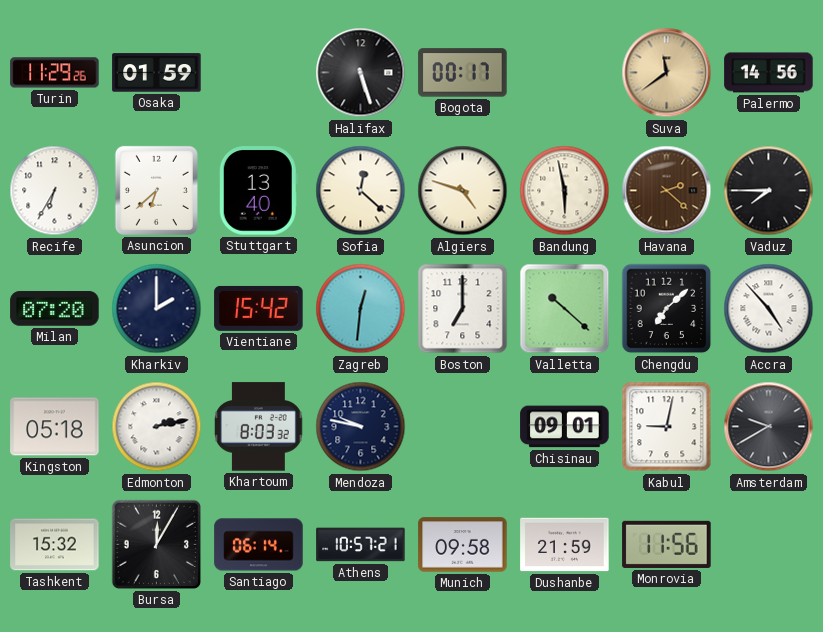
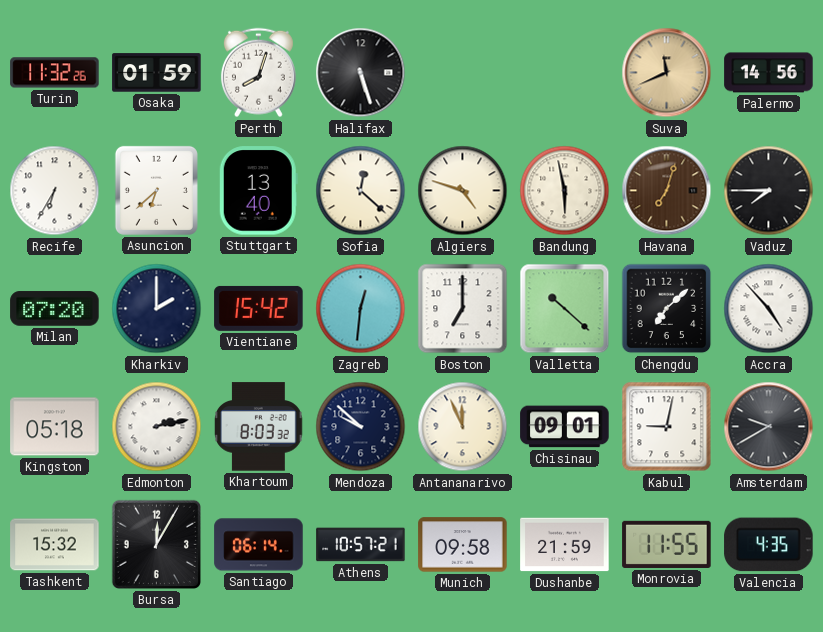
Turin: 11:29 -> 11:32 (55, 73)
Perth: none -> 8:03 (258, 73)
Bogota: 00:17 -> none (463, 73)
Suva: 11:39 -> 11:41 (667, 73)
Havana: 2:22 -> 7:03 (667, 191)
Mendoza: 9:47 -> 9:52 (361, 427)
Antananarivo: none -> 11:56 (463, 427)
Monrovia: 11:56 -> 11:55 (667, 544)
Valencia: none -> 4:35 (769, 545)
